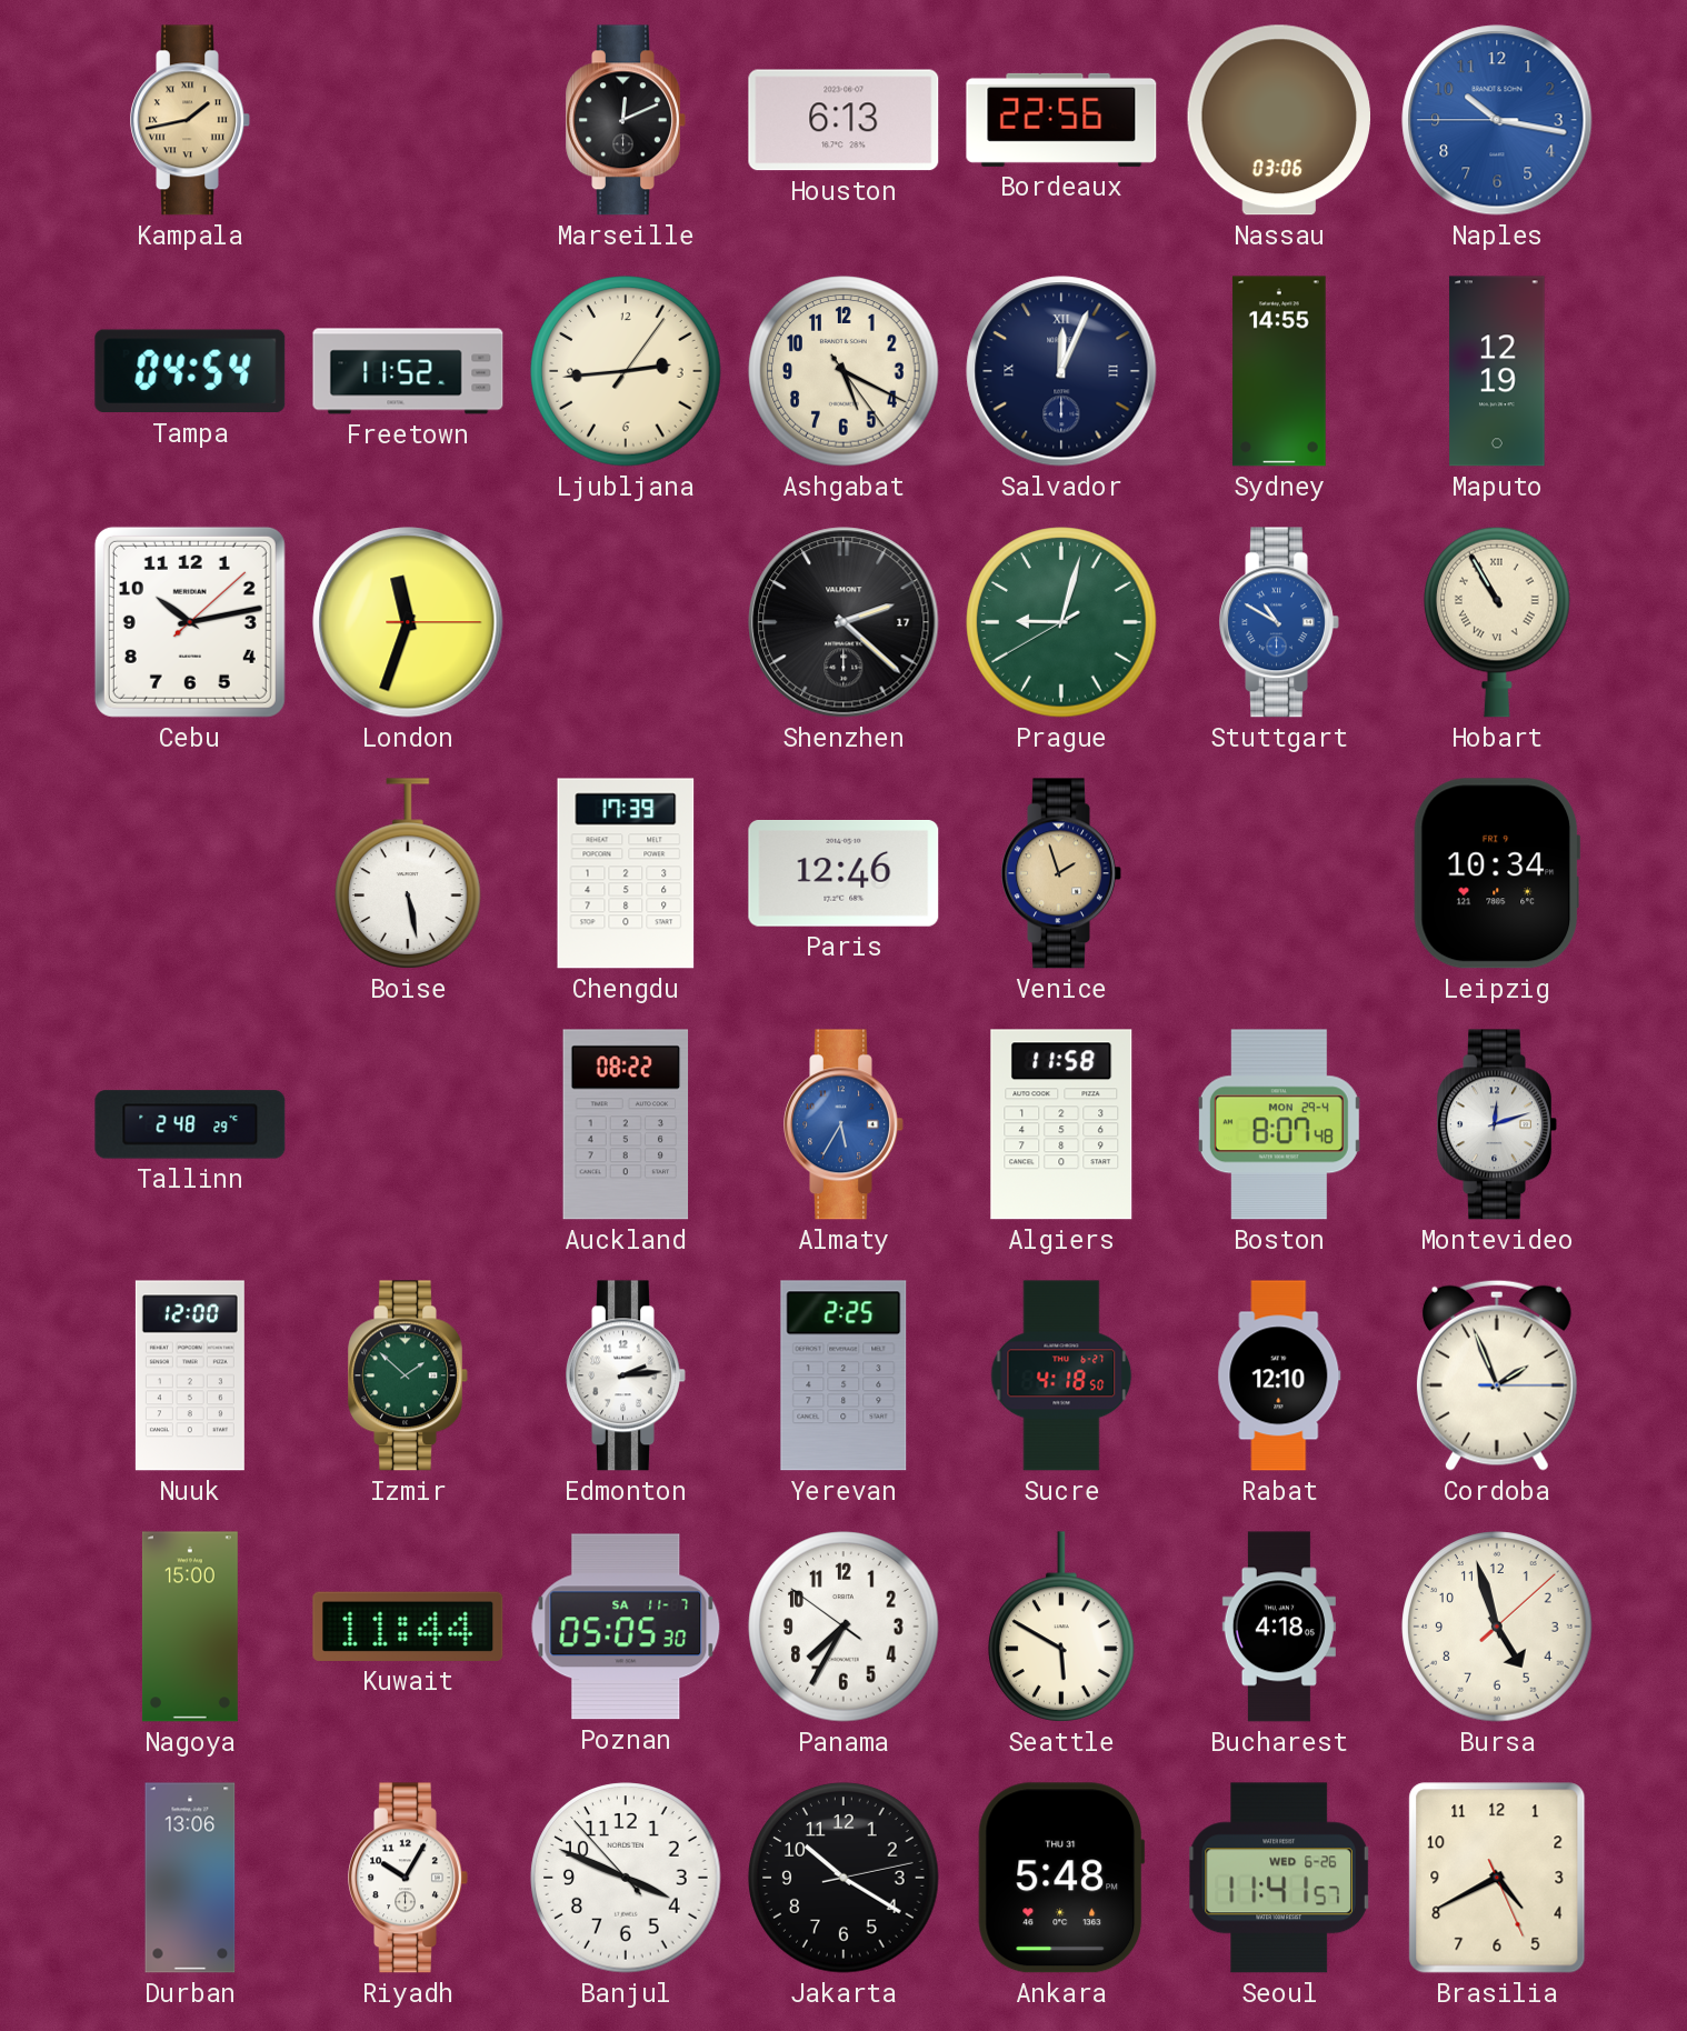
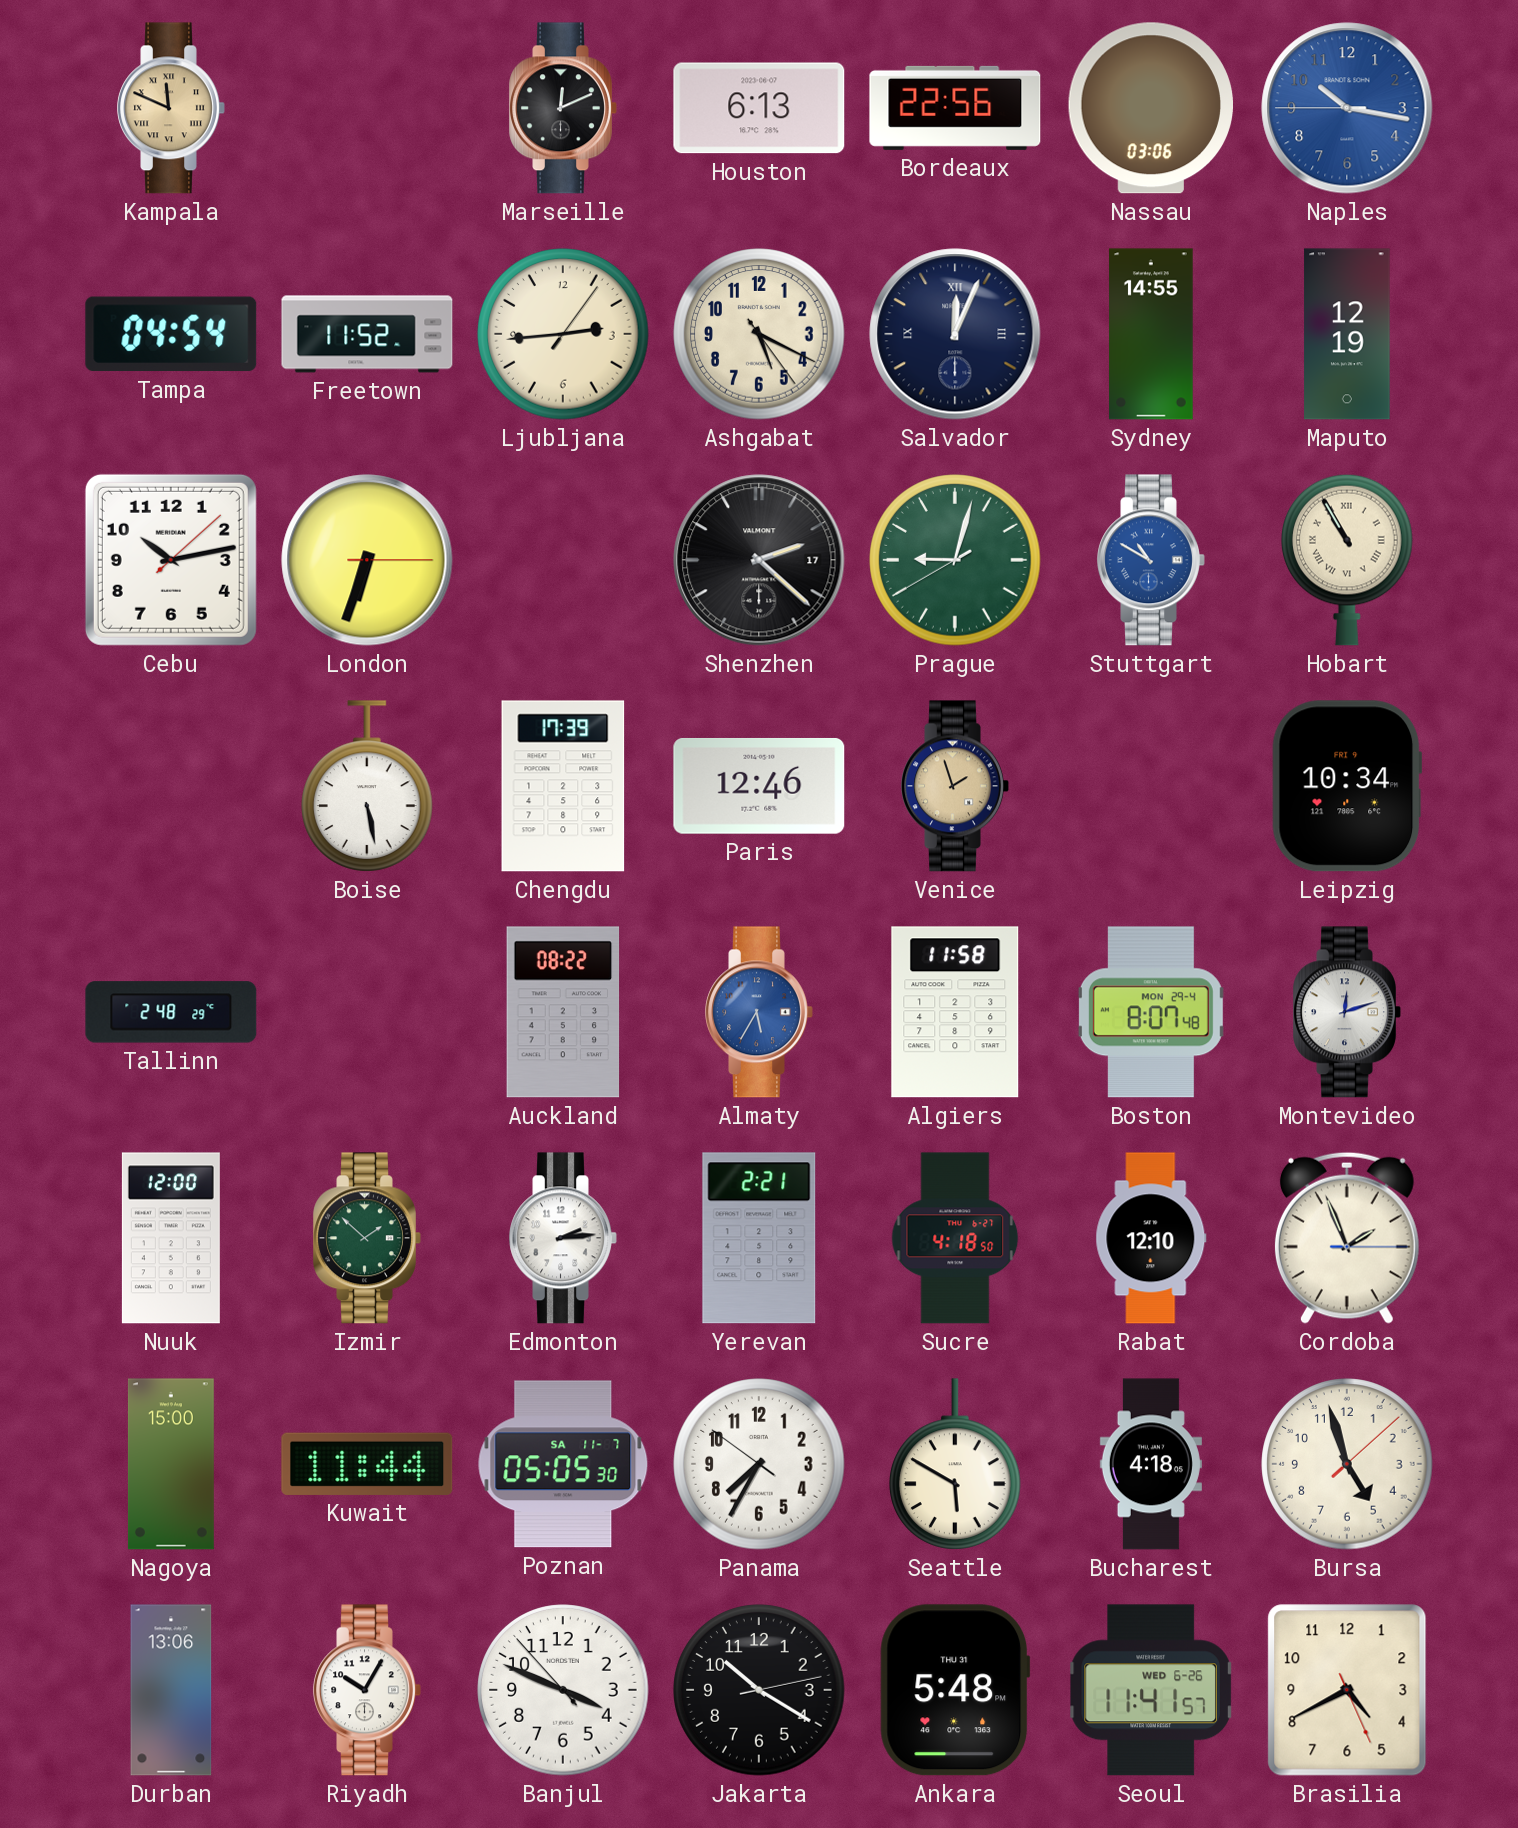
Kampala: 1:43 -> 11:49 (171, 108)
London: 11:33 -> 6:33 (367, 560)
Yerevan: 2:25 -> 2:21 (759, 1238)
